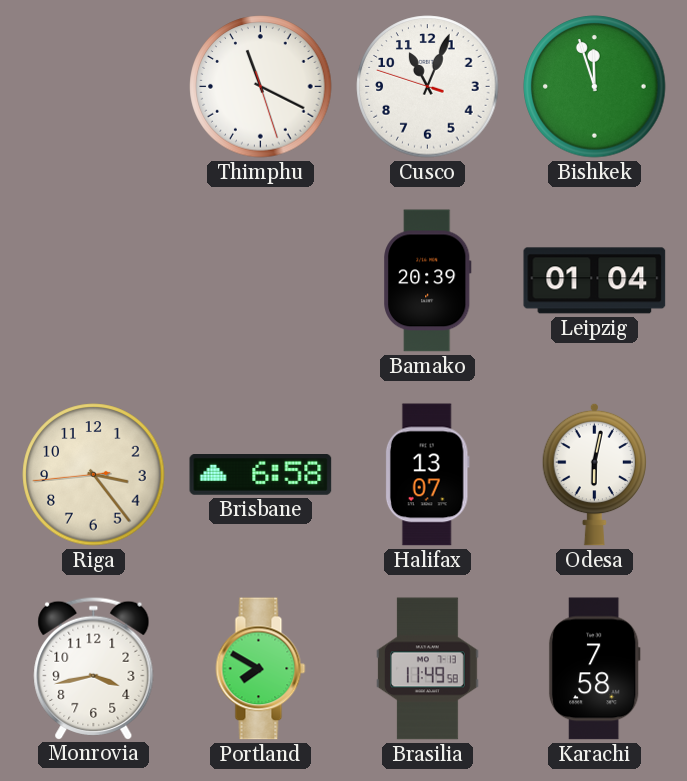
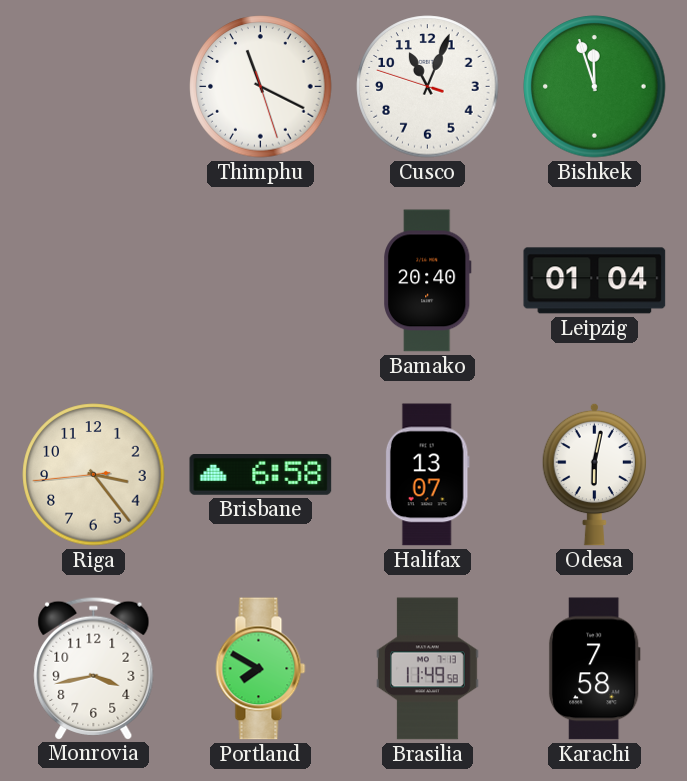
Bamako: 20:39 -> 20:40 (428, 281)
